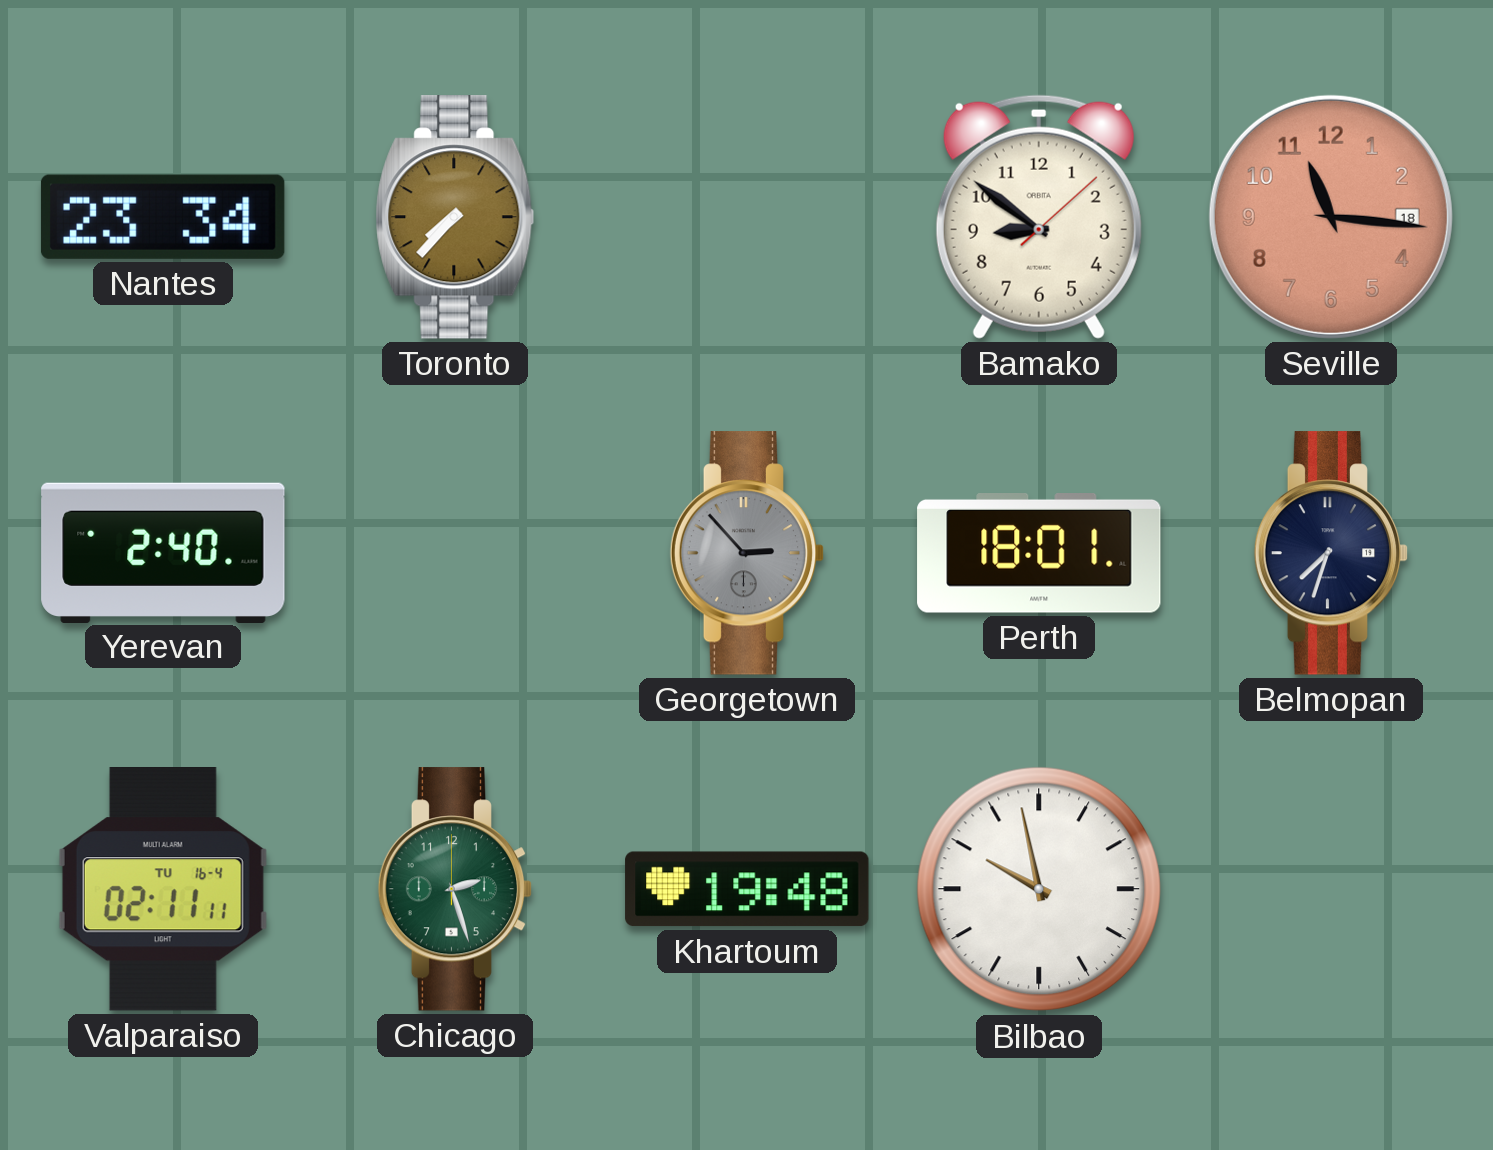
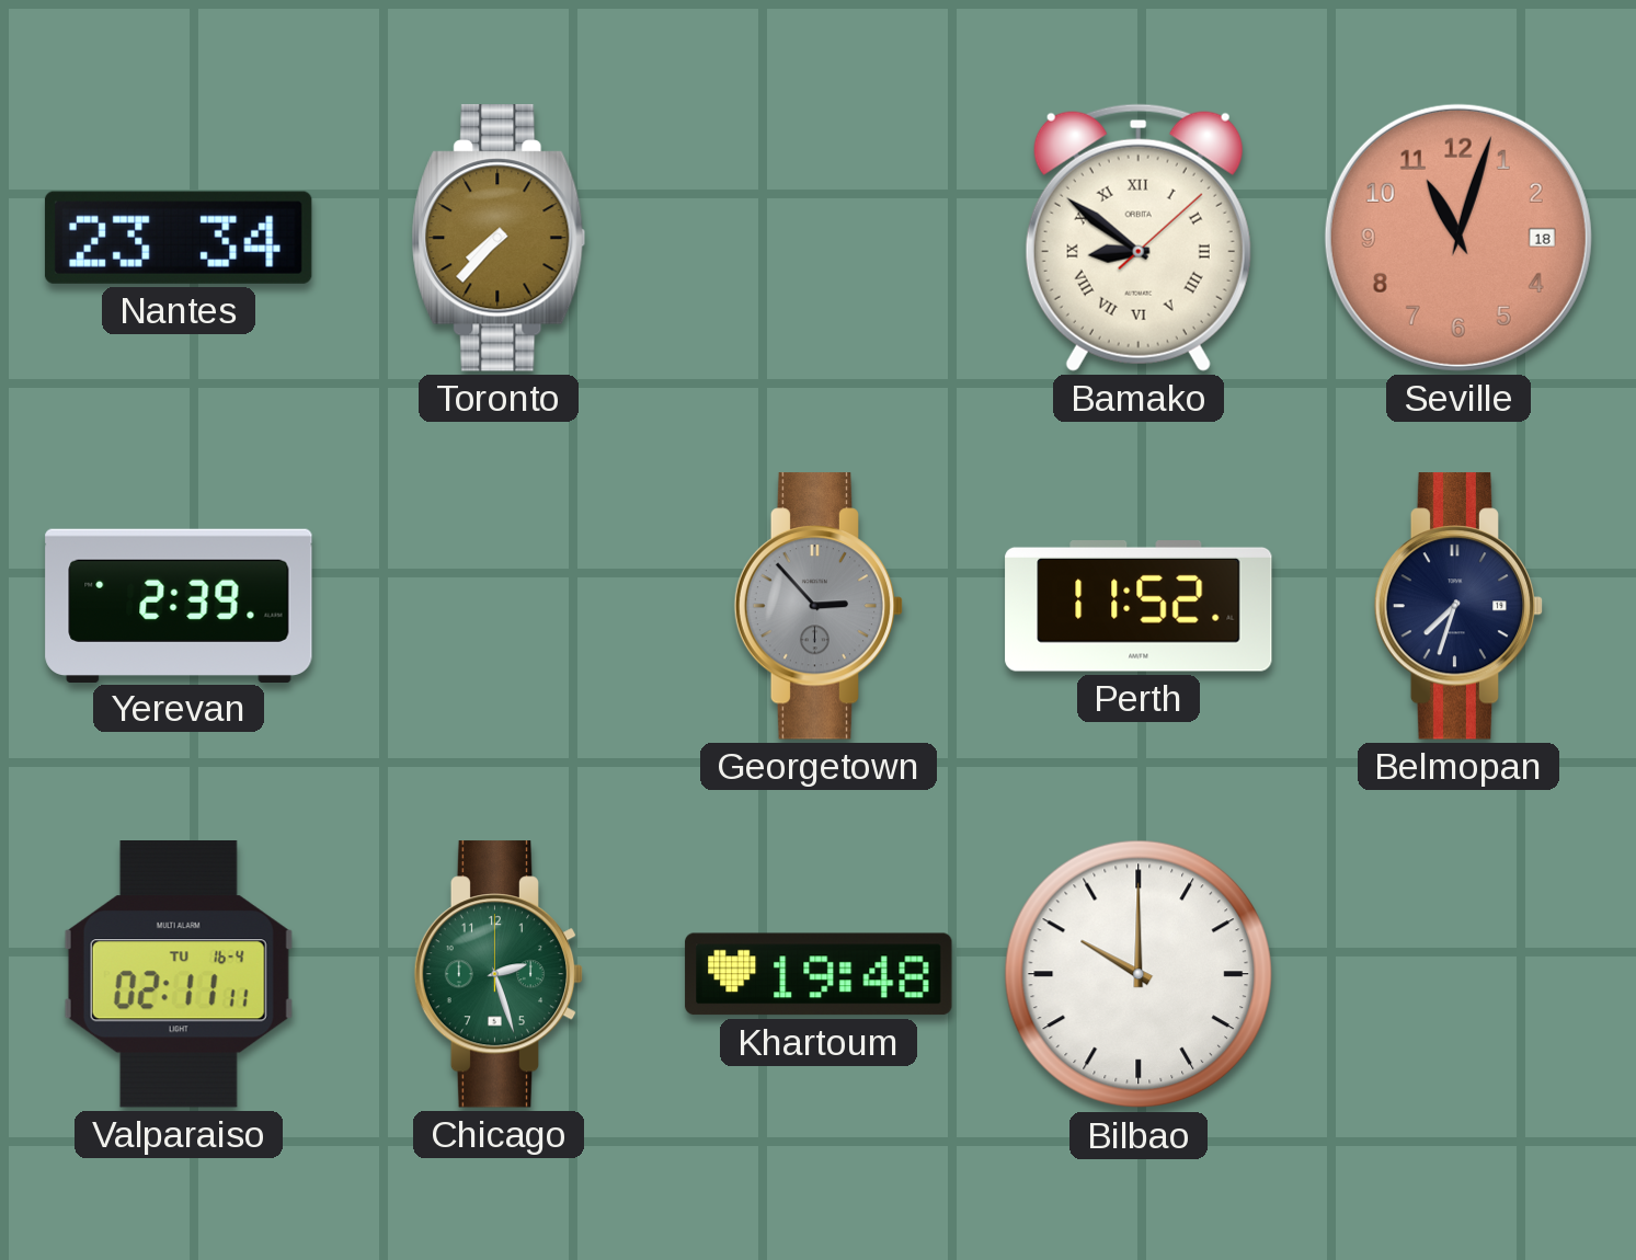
Bamako numerals: Arabic -> Roman (1139, 238)
Seville: 11:16 -> 11:03 (1458, 238)
Yerevan: 2:40 -> 2:39 (179, 605)
Perth: 18:01 -> 11:52 (1139, 607)
Bilbao: 9:58 -> 10:00 (1139, 974)
